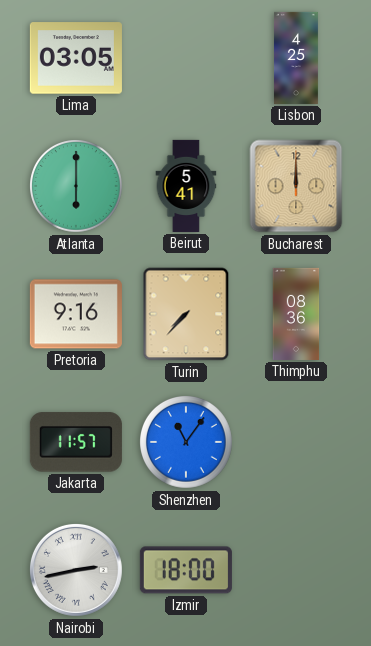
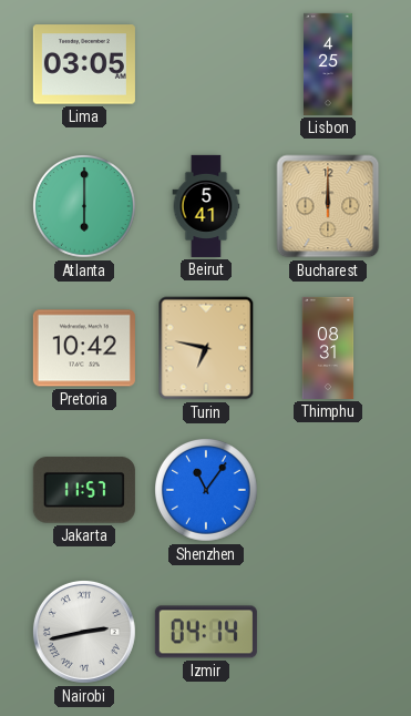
Pretoria: 9:16 -> 10:42 (84, 348)
Turin: 7:37 -> 6:47 (206, 348)
Thimphu: 08:36 -> 08:31 (328, 348)
Izmir: 18:00 -> 04:14 (206, 632)
